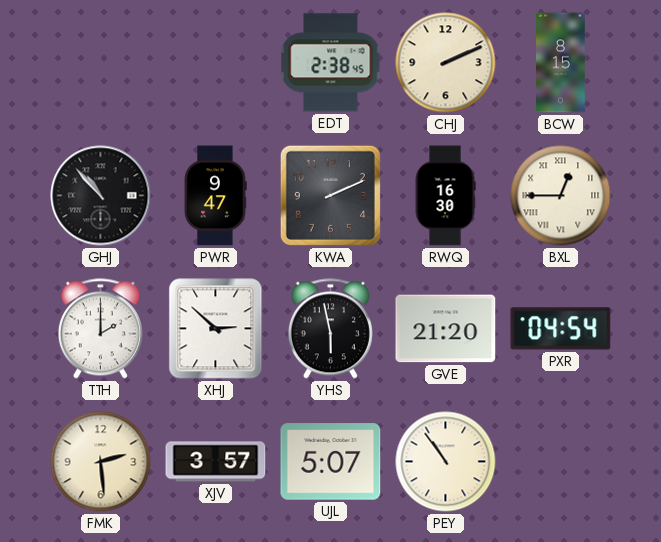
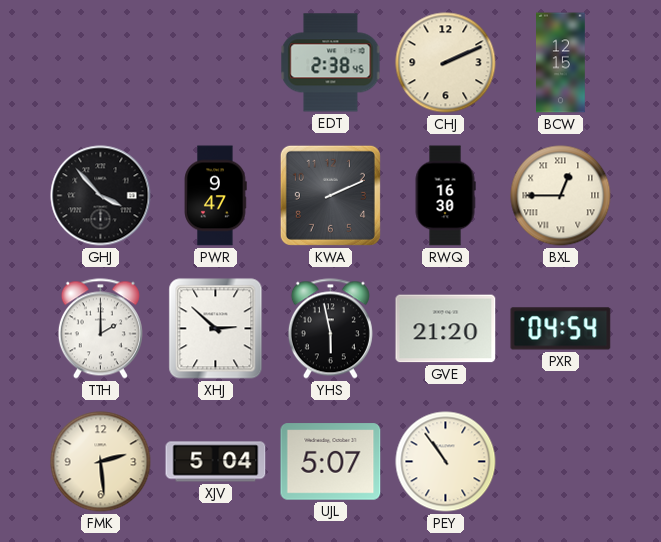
BCW: 8:15 -> 12:15 (561, 63)
GHJ: 10:53 -> 3:53 (101, 196)
XJV: 3:57 -> 5:04 (216, 462)
